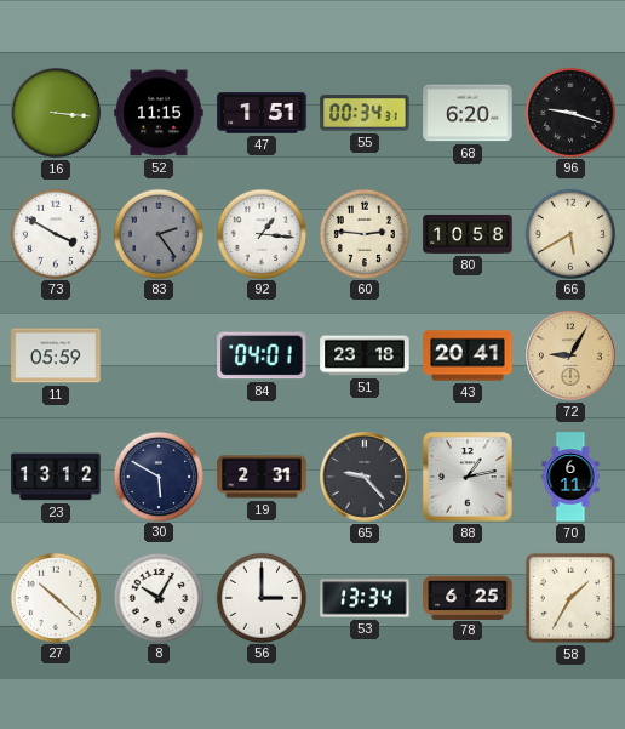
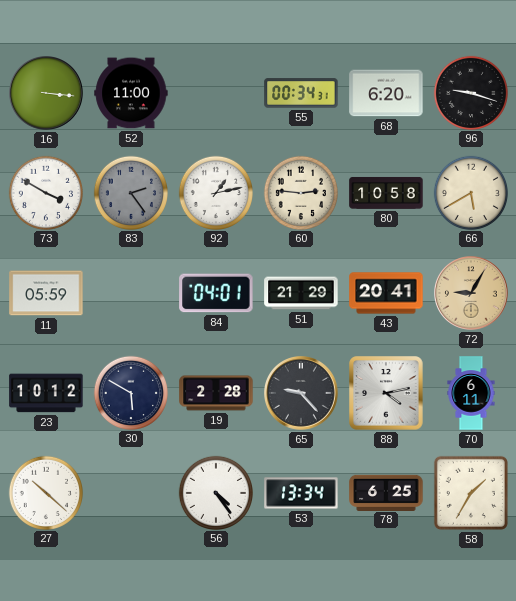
52: 11:15 -> 11:00 (131, 93)
47: 1:51 -> none (262, 113)
92: 1:16 -> 1:13 (215, 192)
51: 23:18 -> 21:29 (301, 293)
23: 13:12 -> 10:12 (46, 393)
19: 2:31 -> 2:28 (216, 393)
88: 1:13 -> 4:13 (386, 393)
8: 10:05 -> none (157, 597)
56: 3:00 -> 4:24 (215, 492)
